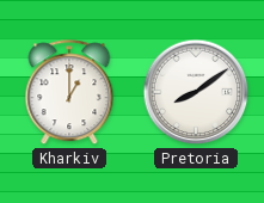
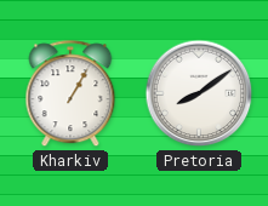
Kharkiv: 1:00 -> 1:05 (70, 95)
